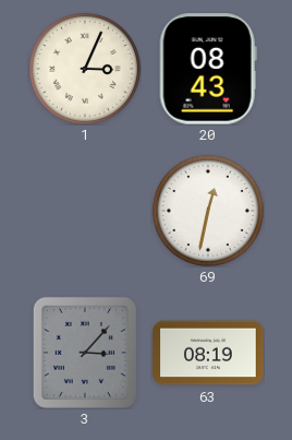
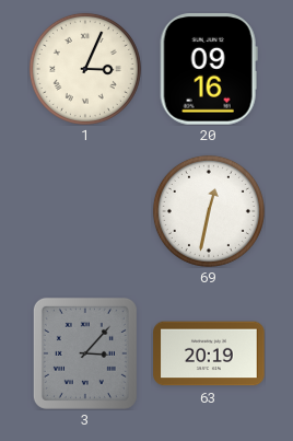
20: 08:43 -> 09:16 (209, 69)
63: 08:19 -> 20:19 (209, 353)
